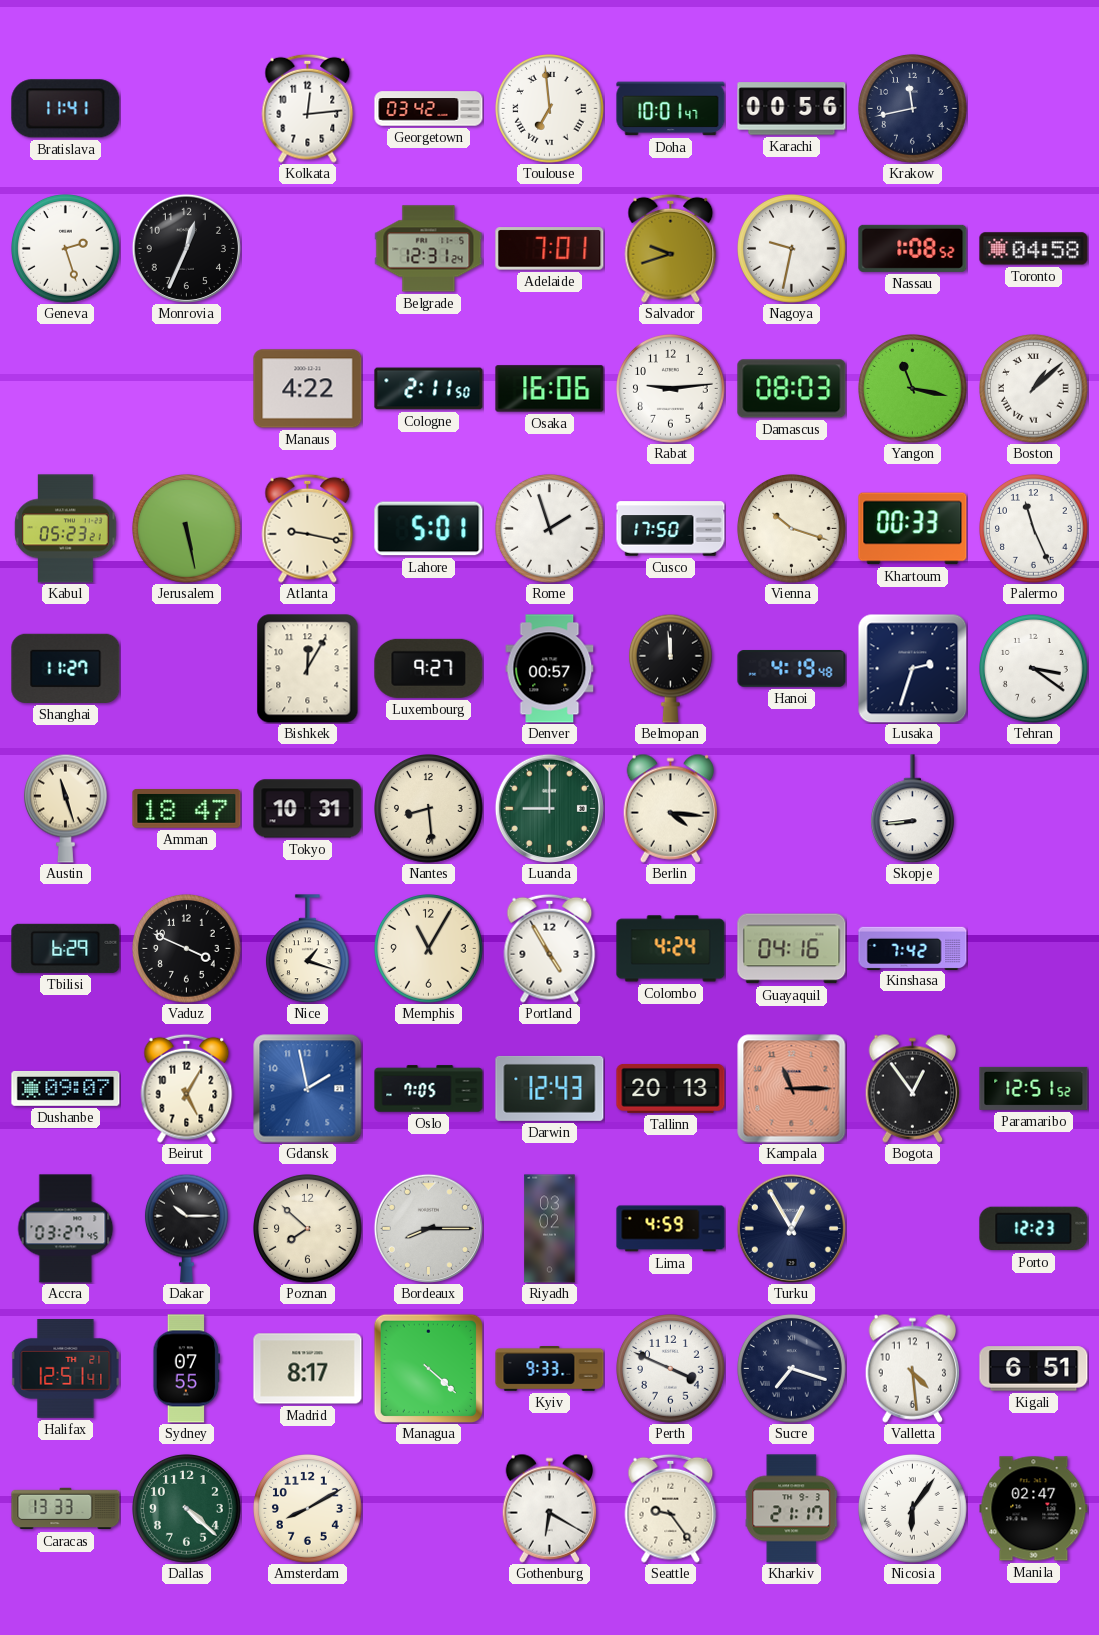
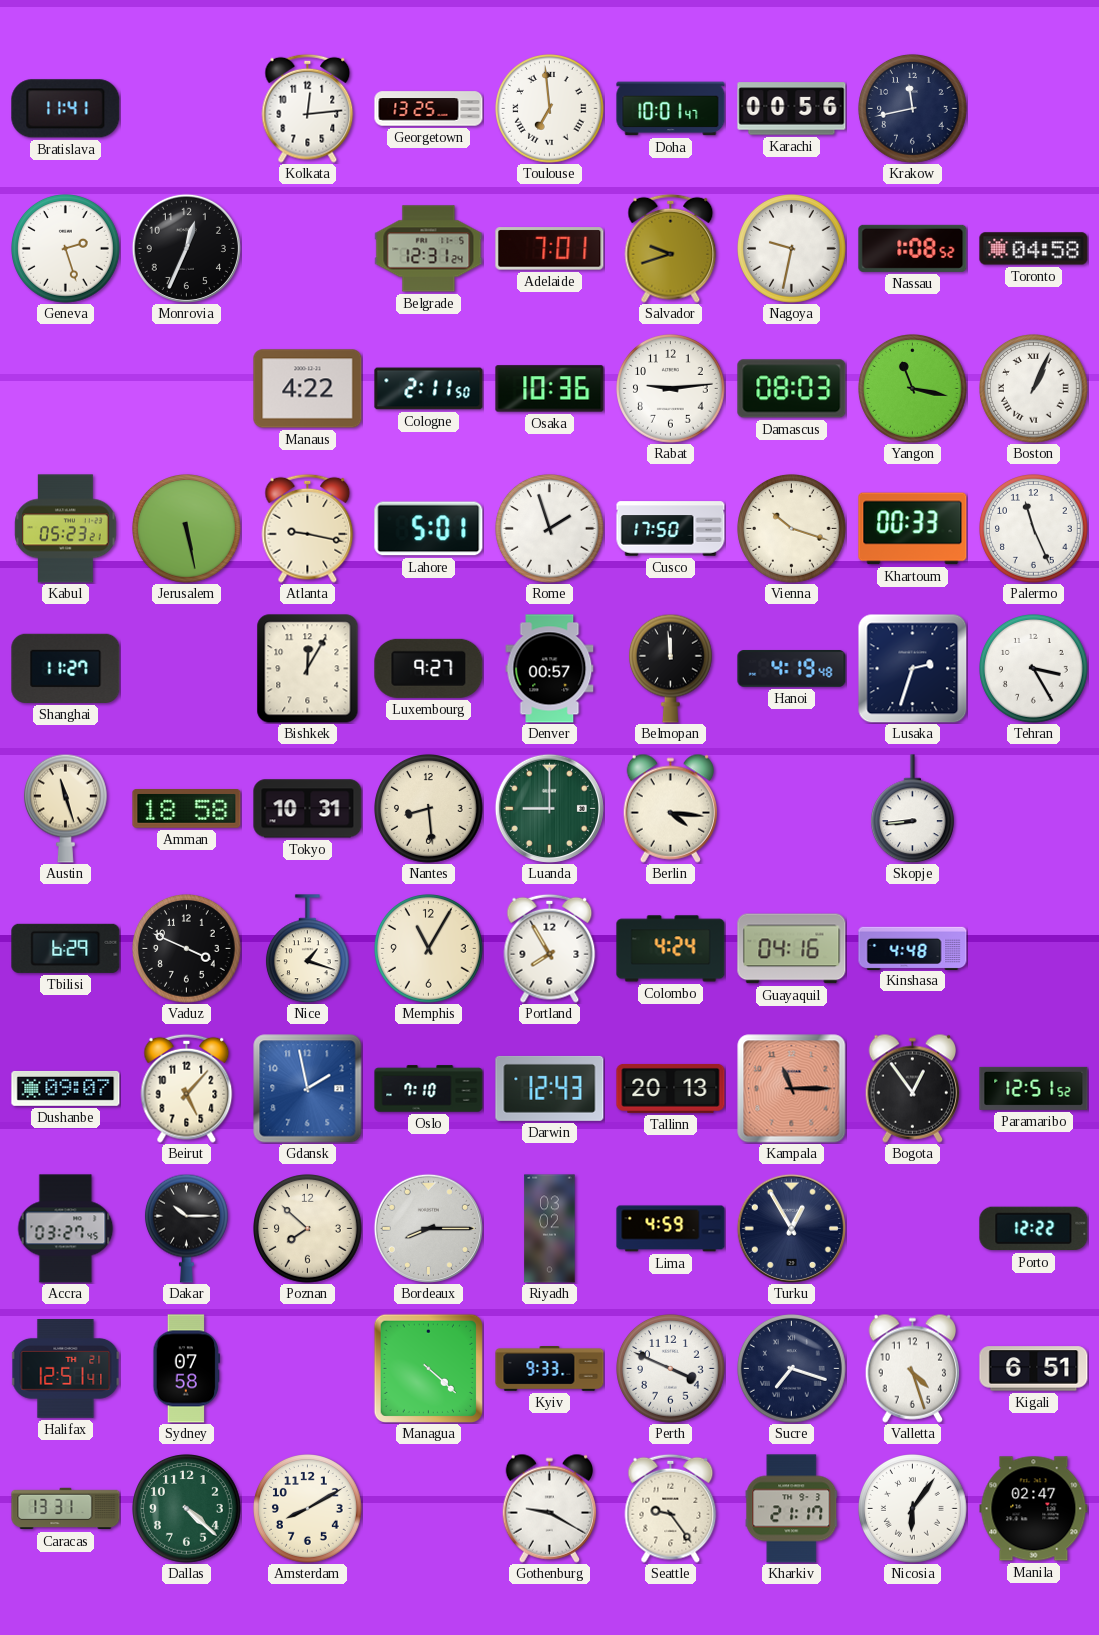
Georgetown: 03:42 -> 13:25 (429, 109)
Osaka: 16:06 -> 10:36 (550, 389)
Boston: 1:08 -> 1:04 (1034, 389)
Tehran: 3:21 -> 3:25 (1034, 669)
Amman: 18:47 -> 18:58 (187, 809)
Portland: 4:55 -> 7:55 (550, 948)
Kinshasa: 7:42 -> 4:48 (913, 948)
Beirut: 5:05 -> 5:07 (187, 1088)
Oslo: 7:05 -> 7:10 (429, 1089)
Porto: 12:23 -> 12:22 (1034, 1229)
Sydney: 07:55 -> 07:58 (187, 1369)
Madrid: 8:17 -> none (308, 1369)
Valletta: 4:29 -> 4:27 (913, 1368)
Caracas: 13:33 -> 13:31 (66, 1509)
Gothenburg: 6:20 -> 9:20 (550, 1508)
